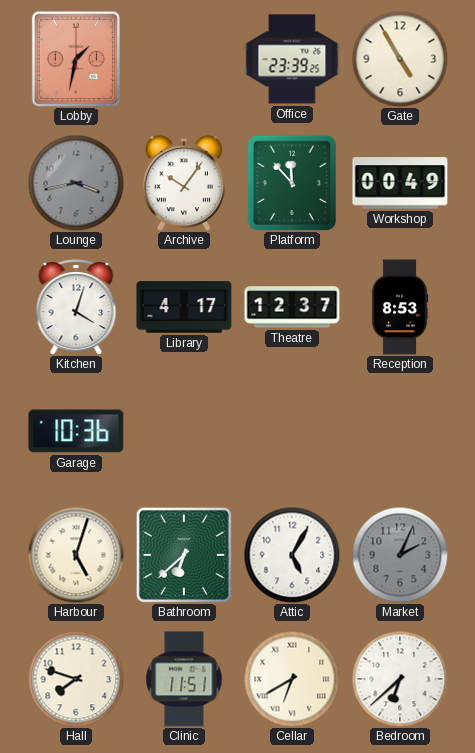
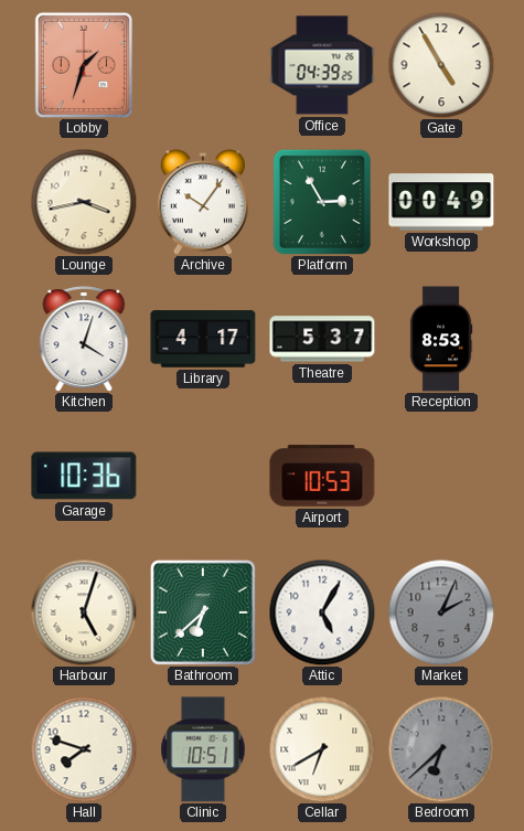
Lobby: 1:32 -> 1:33 (84, 64)
Office: 23:39 -> 04:39 (322, 65)
Lounge dial: grey -> cream (84, 202)
Platform: 11:53 -> 2:55 (322, 201)
Theatre: 12:37 -> 5:37 (322, 339)
Airport: none -> 10:53 (322, 476)
Clinic: 11:51 -> 10:51 (203, 749)
Bedroom dial: white -> grey (441, 749)
